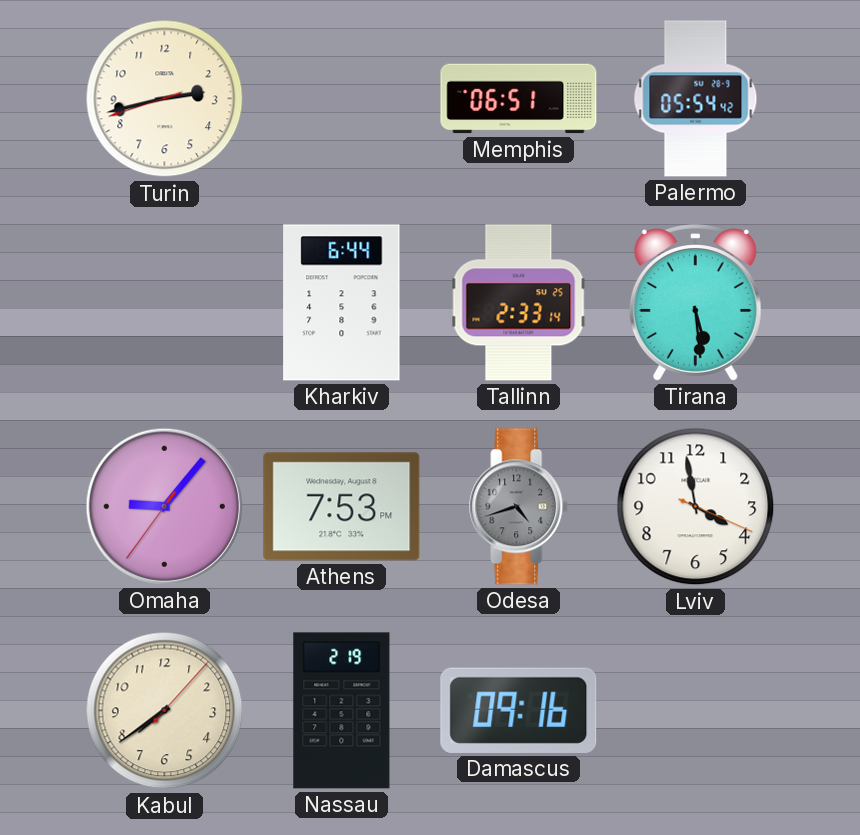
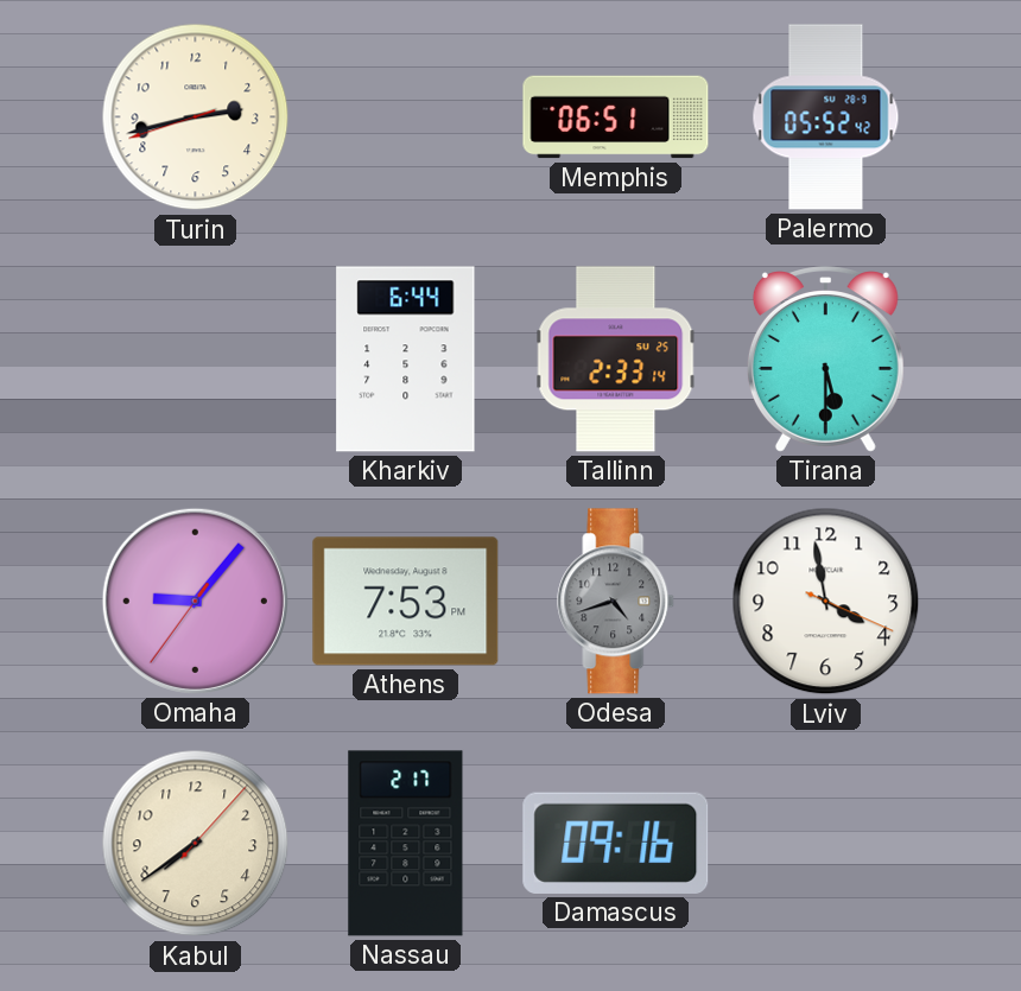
Palermo: 05:54 -> 05:52 (826, 117)
Tirana: 5:29 -> 5:30 (825, 360)
Nassau: 2:19 -> 2:17 (406, 844)
